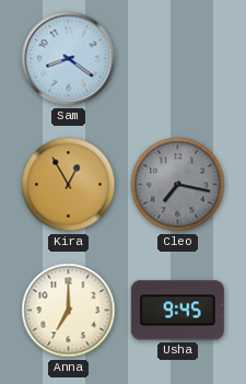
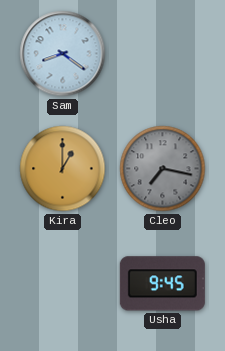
Kira: 12:55 -> 1:00 (63, 169)
Anna: 7:00 -> none (69, 311)
